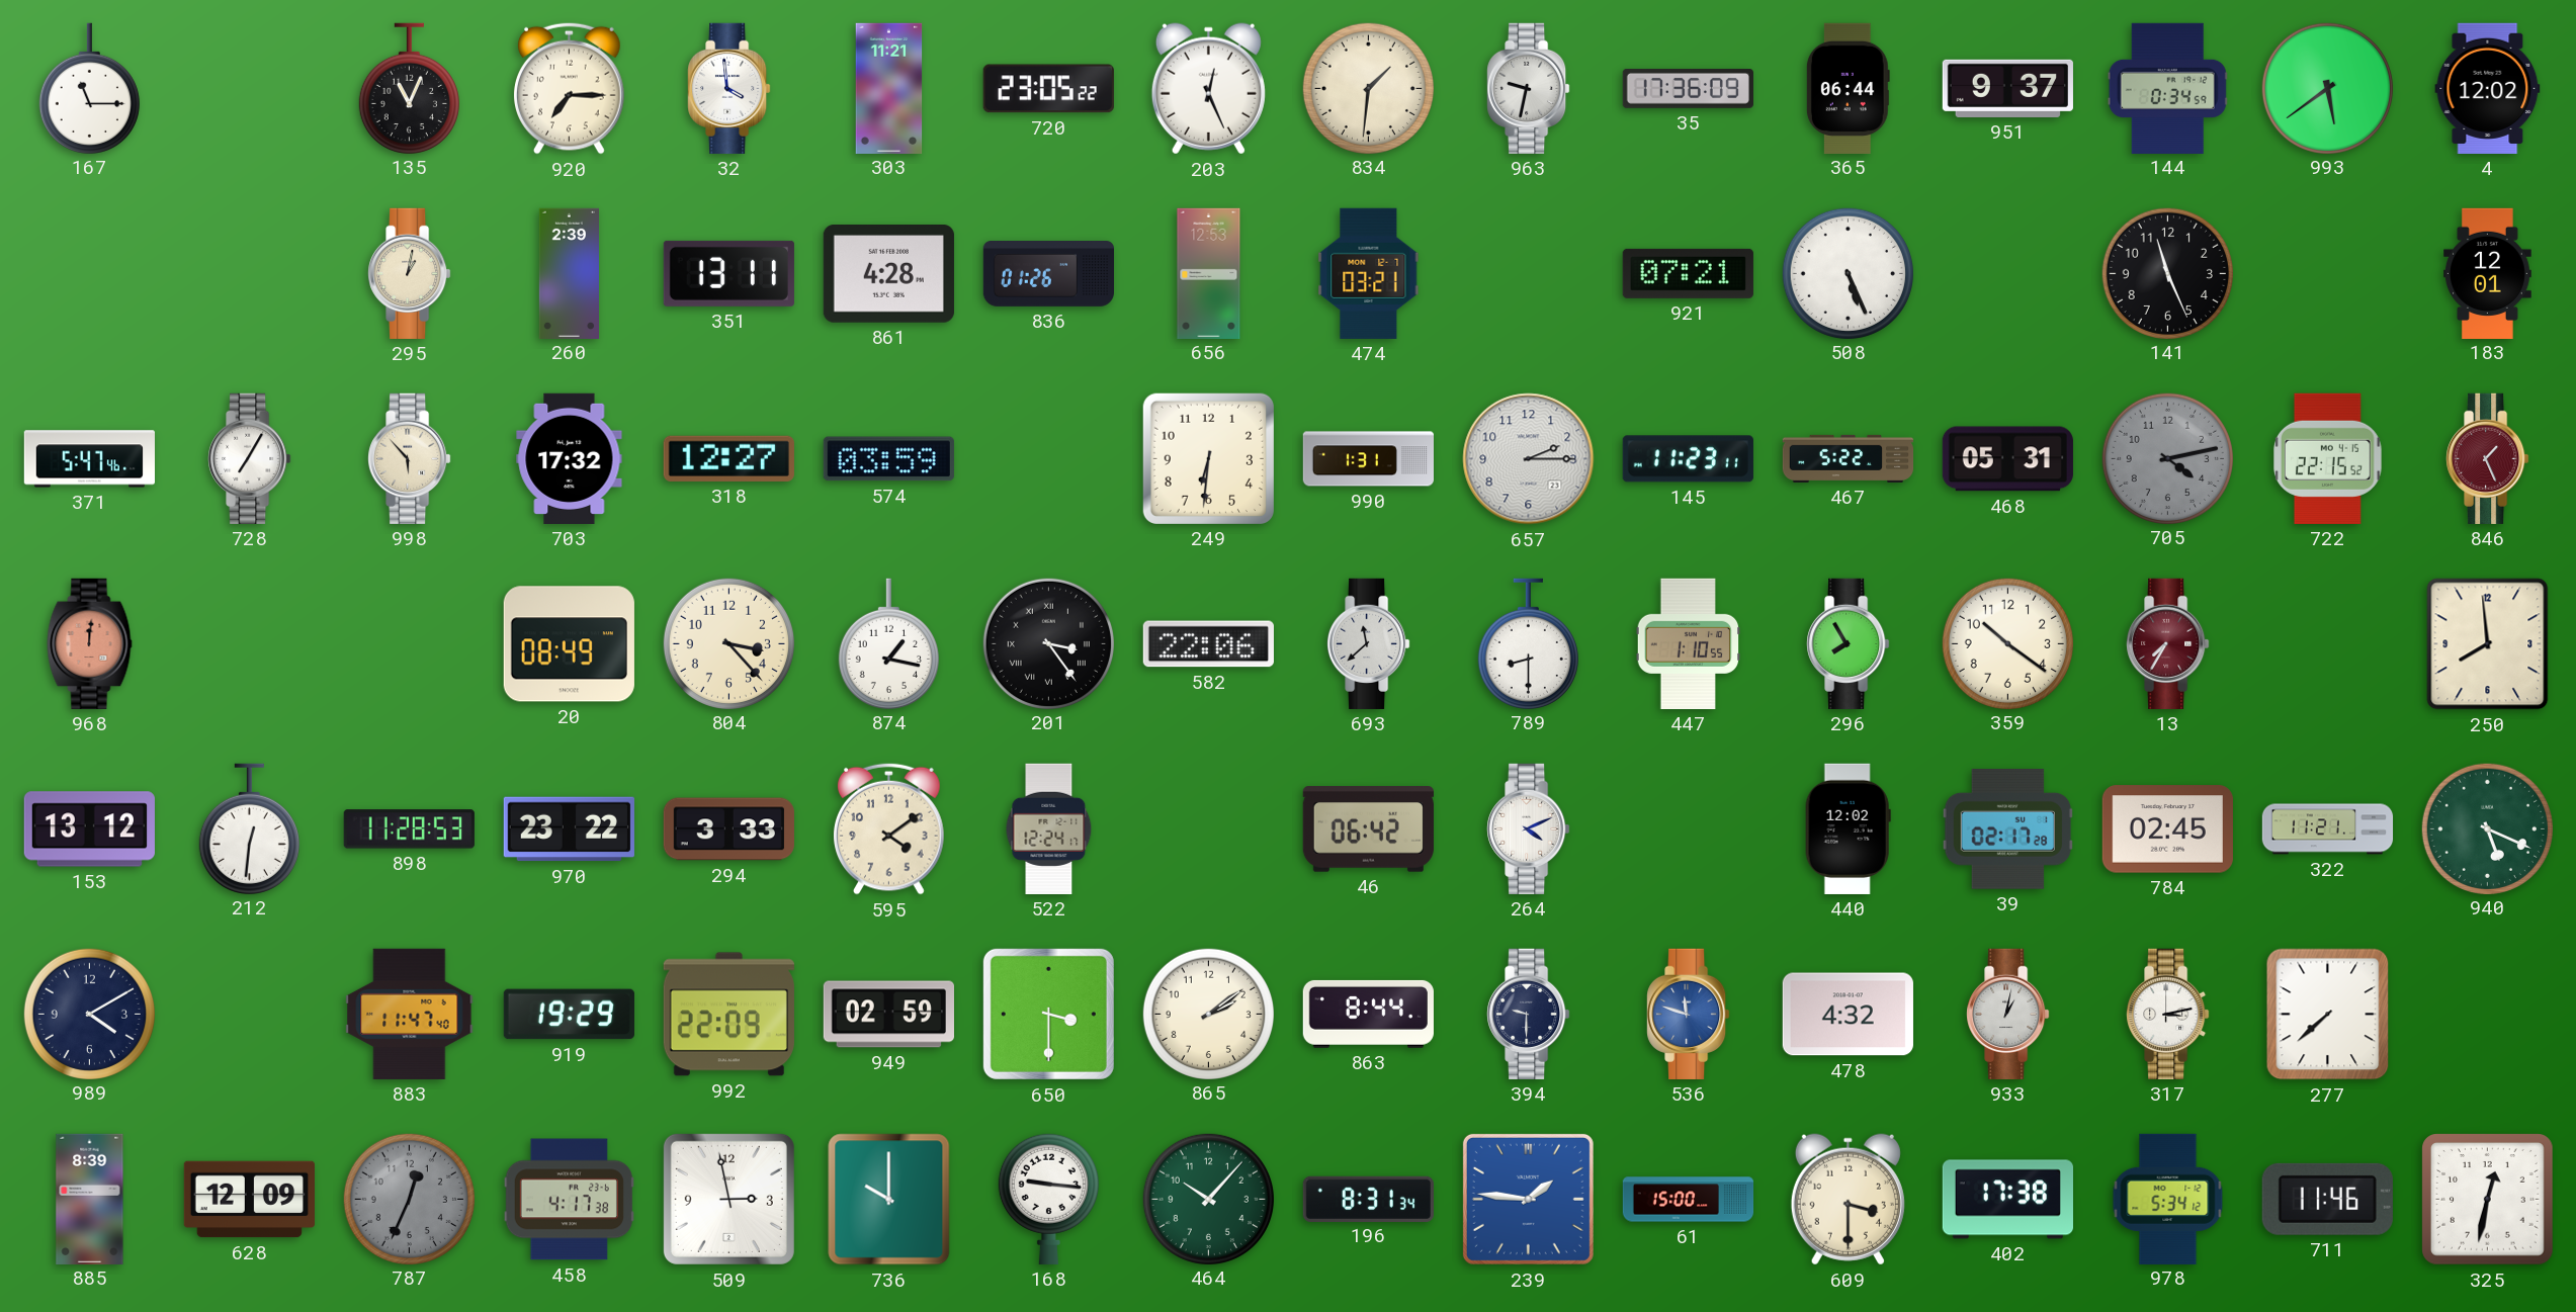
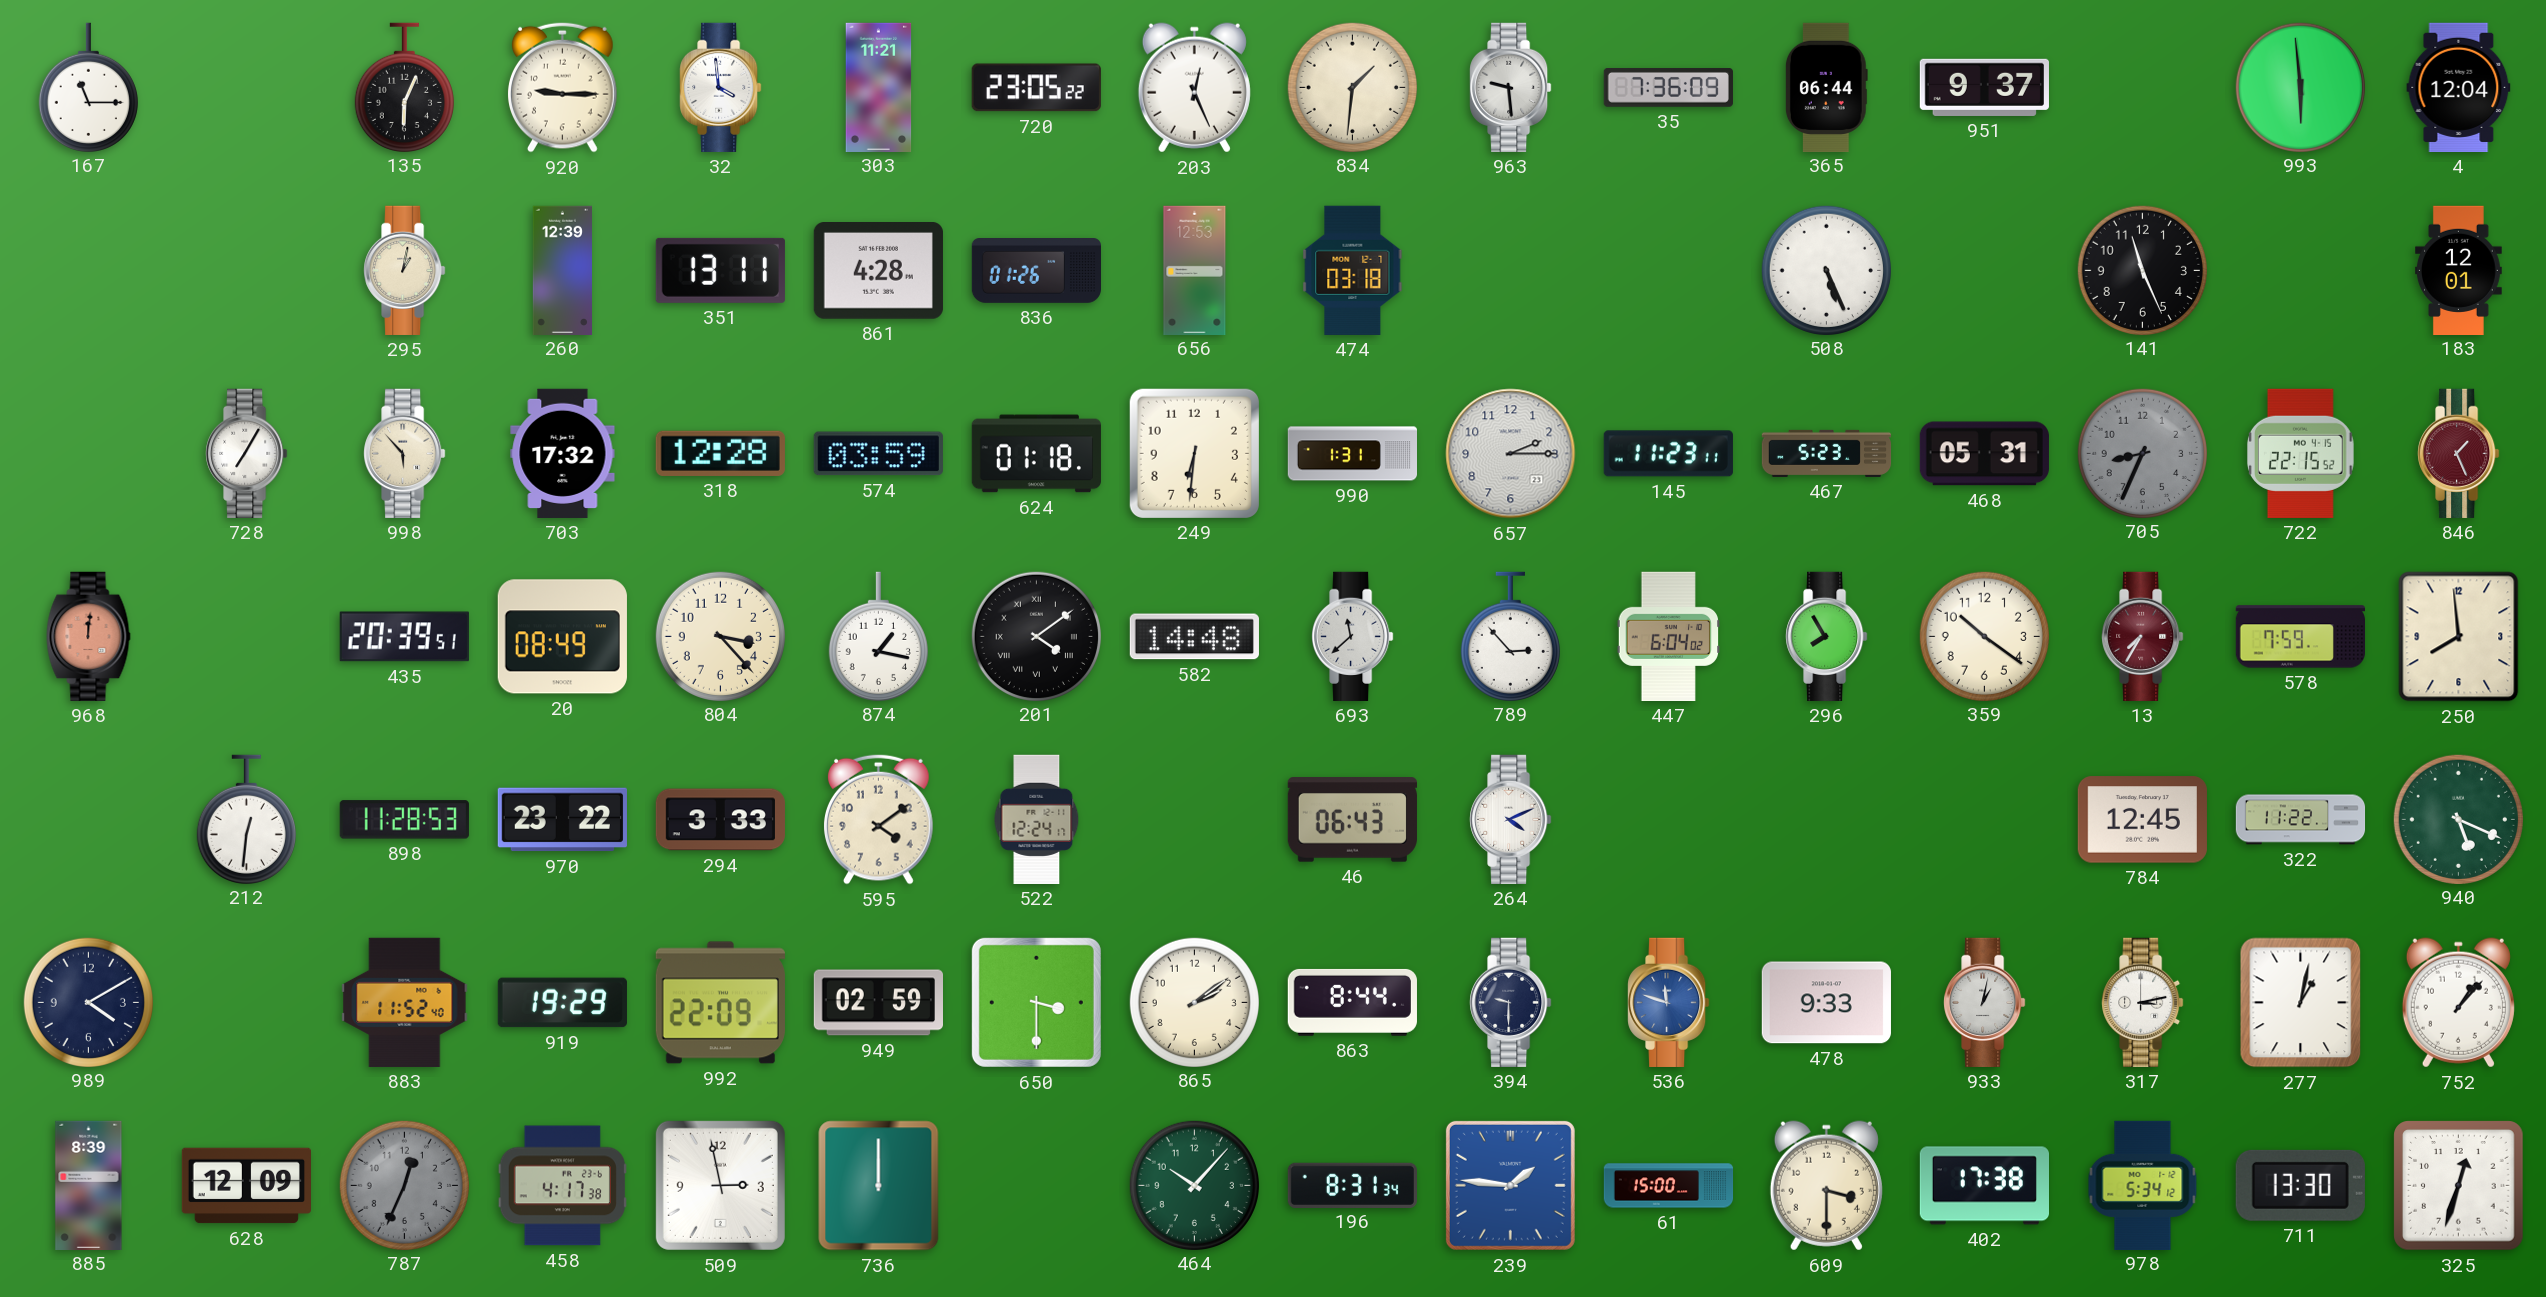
135: 11:04 -> 6:04 (404, 87)
920: 7:15 -> 9:15 (562, 87)
963: 9:32 -> 9:29 (1511, 87)
35: 17:36 -> 7:36 (1668, 88)
144: 0:34 -> none (2167, 88)
993: 5:39 -> 5:59 (2300, 87)
4: 12:02 -> 12:04 (2459, 87)
260: 2:39 -> 12:39 (562, 270)
474: 03:21 -> 03:18 (1353, 270)
921: 07:21 -> none (1688, 273)
371: 5:47 -> none (89, 459)
318: 12:27 -> 12:28 (720, 453)
624: none -> 01:18 (1036, 454)
467: 5:22 -> 5:23 (1827, 453)
705: 4:13 -> 8:34 (2142, 453)
435: none -> 20:39 (404, 637)
201: 3:24 -> 4:09 (1036, 636)
582: 22:06 -> 14:48 (1194, 637)
789: 8:30 -> 2:53 (1510, 636)
447: 1:10 -> 6:04 (1668, 636)
578: none -> 7:59 (2300, 637)
153: 13:12 -> none (89, 829)
46: 06:42 -> 06:43 (1352, 820)
440: 12:02 -> none (1848, 828)
39: 02:17 -> none (2007, 829)
784: 02:45 -> 12:45 (2142, 820)
322: 11:21 -> 11:22 (2301, 820)
883: 11:47 -> 11:52 (405, 1002)
478: 4:32 -> 9:33 (1826, 1003)
277: 7:38 -> 1:02 (2301, 1003)
752: none -> 1:07 (2458, 1003)
736: 10:00 -> 12:00 (879, 1186)
168: 9:16 -> none (1048, 1199)
711: 11:46 -> 13:30 (2300, 1185)
325: 12:32 -> 12:33 (2459, 1186)
